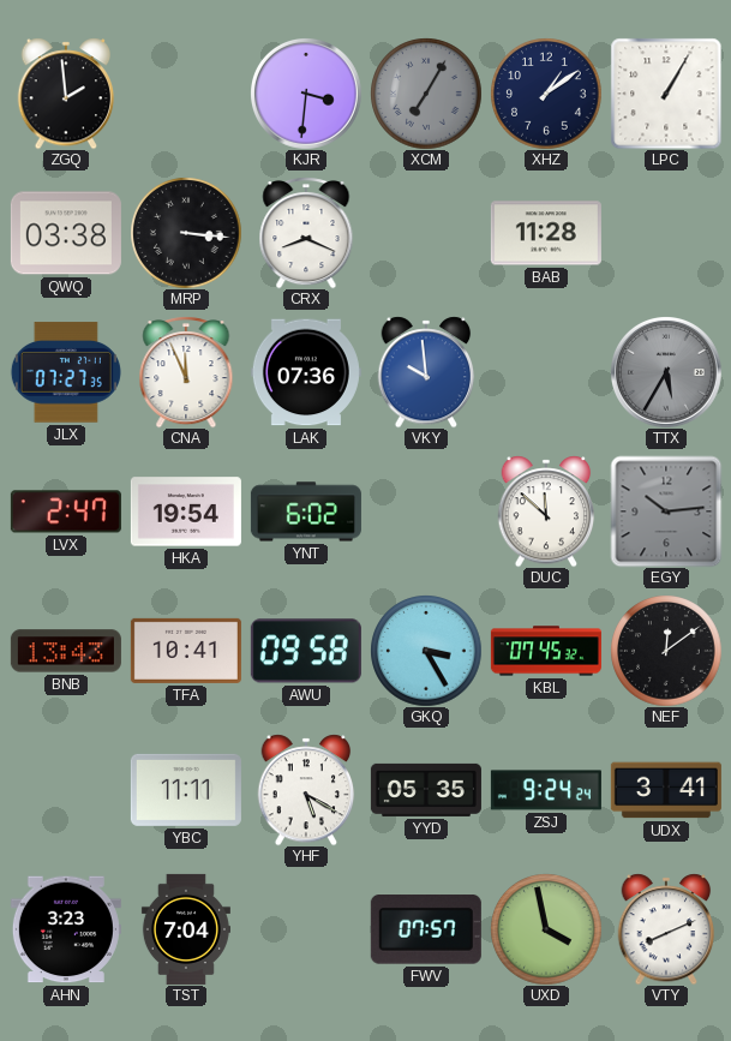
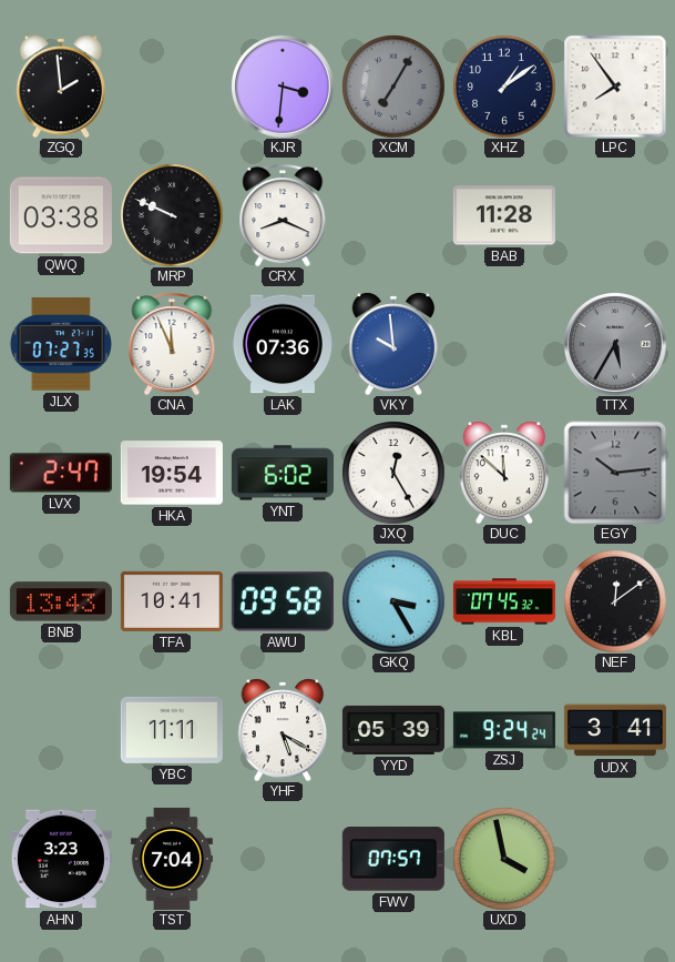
LPC: 1:05 -> 7:54 (615, 87)
MRP: 3:16 -> 9:49 (172, 215)
JXQ: none -> 12:25 (393, 473)
YYD: 05:35 -> 05:39 (393, 730)
VTY: 8:11 -> none (666, 929)
